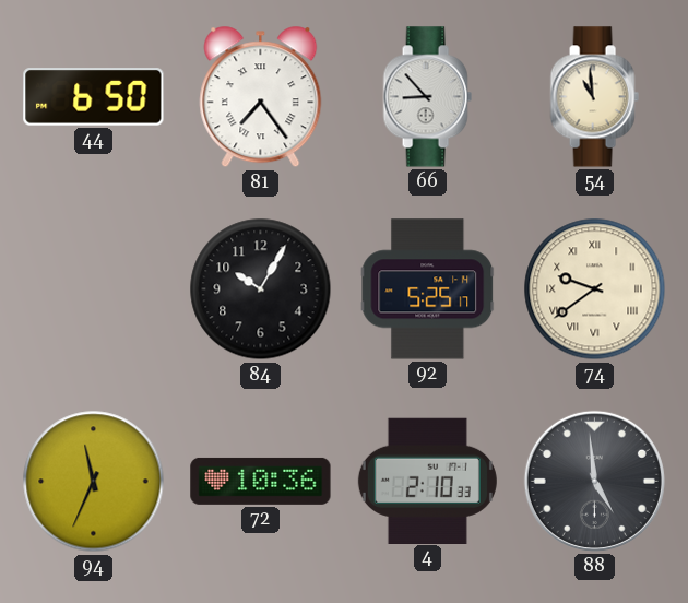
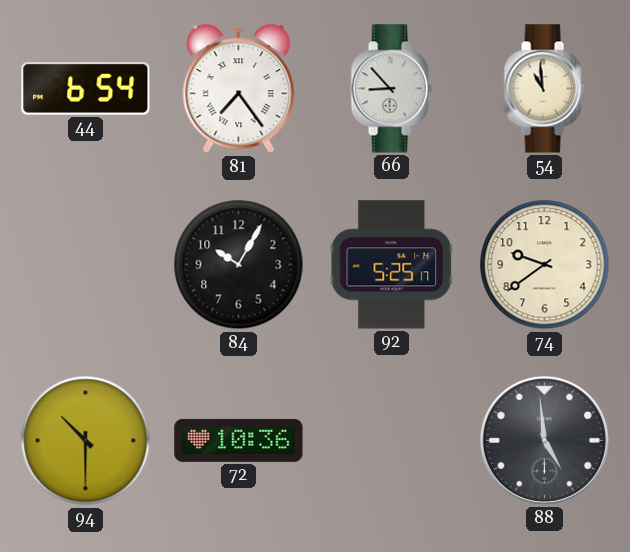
44: 6:50 -> 6:54 (86, 89)
74 numerals: Roman -> Arabic (545, 265)
94: 11:34 -> 10:30 (86, 441)
4: 2:10 -> none (427, 481)
